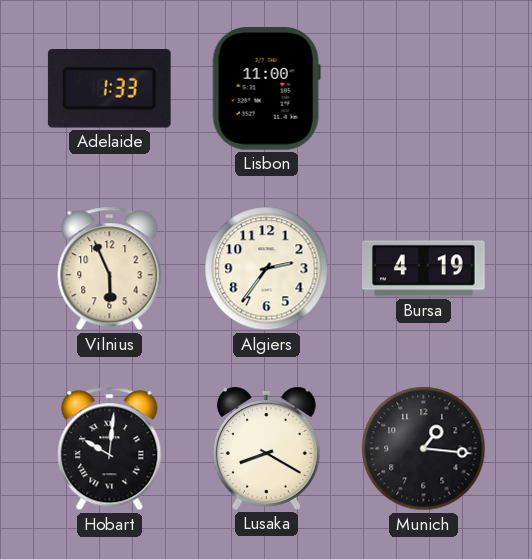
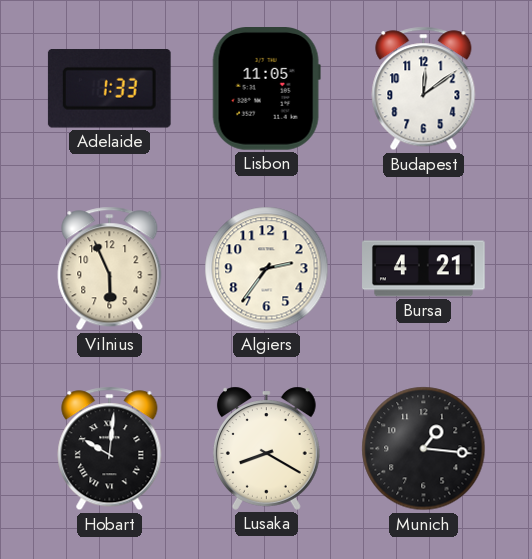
Lisbon: 11:00 -> 11:05 (266, 89)
Budapest: none -> 12:09 (424, 89)
Bursa: 4:19 -> 4:21 (424, 269)
